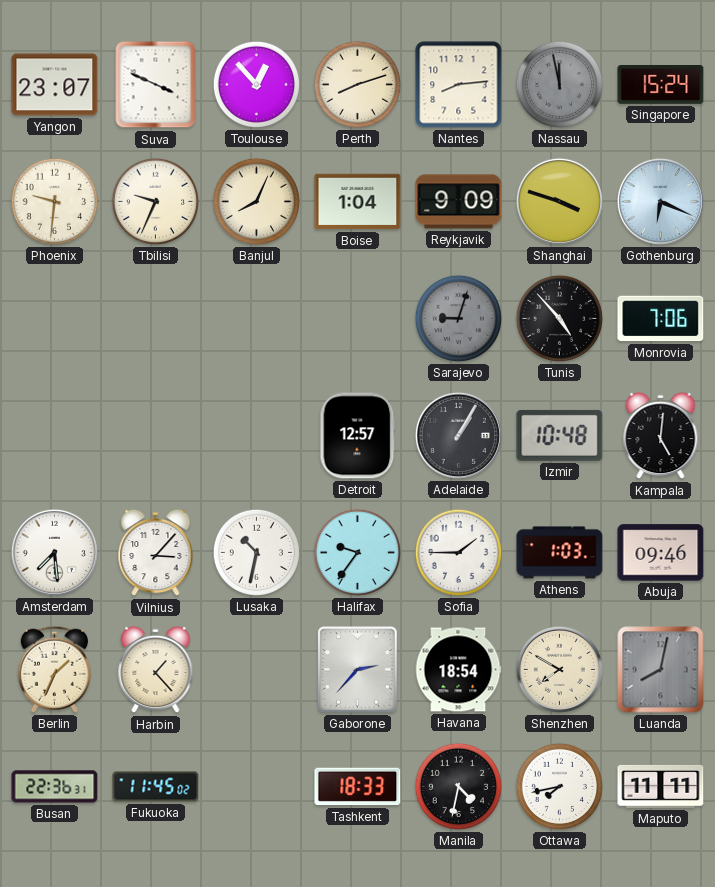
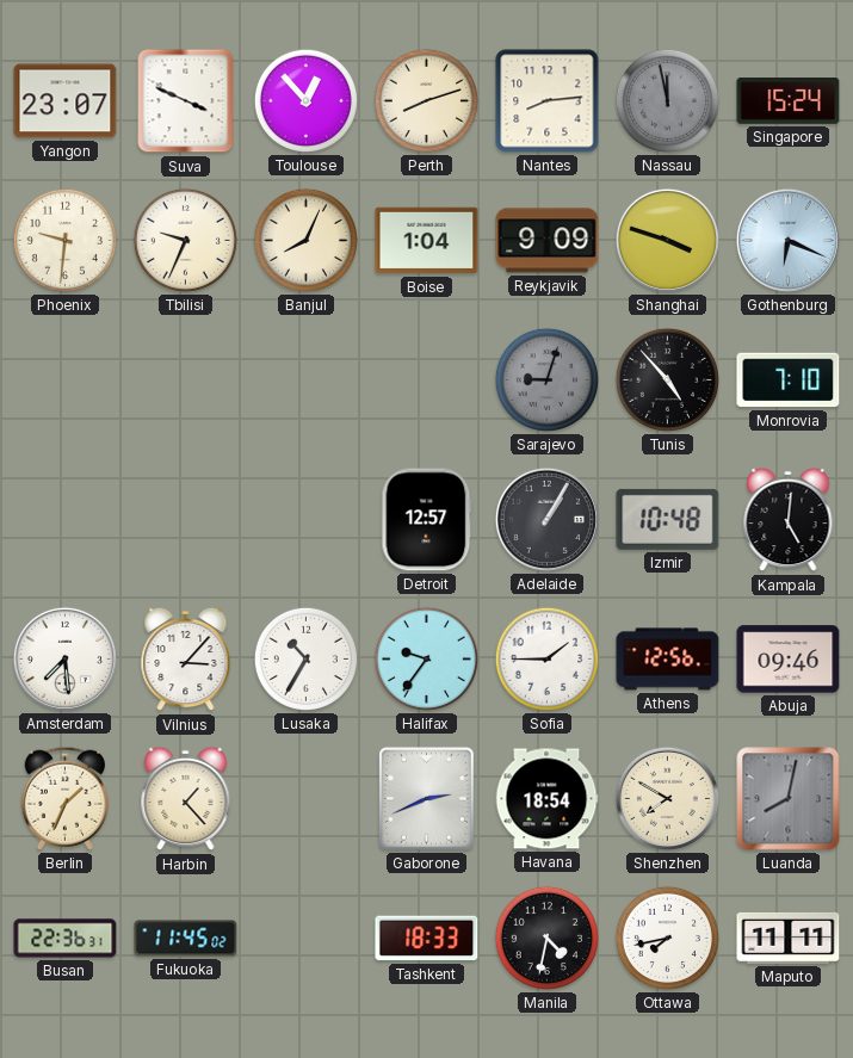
Monrovia: 7:06 -> 7:10 (789, 380)
Lusaka: 10:32 -> 10:35 (305, 658)
Athens: 1:03 -> 12:56 (668, 660)
Gaborone: 2:37 -> 2:41 (427, 799)
